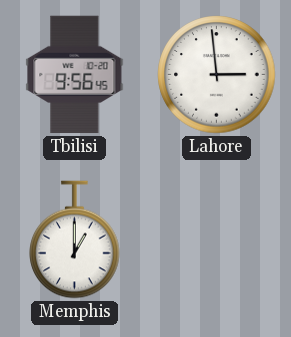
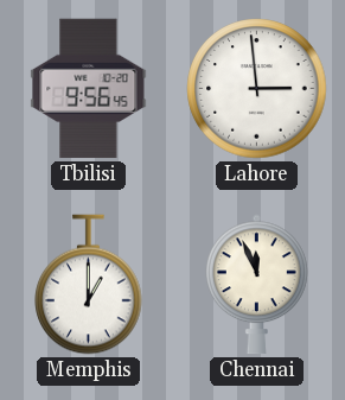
Chennai: none -> 11:56 (257, 285)
